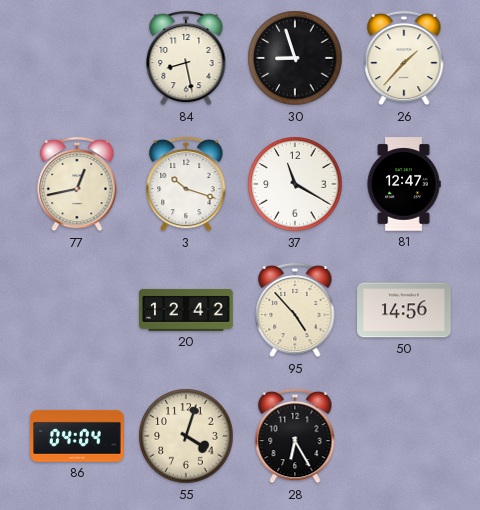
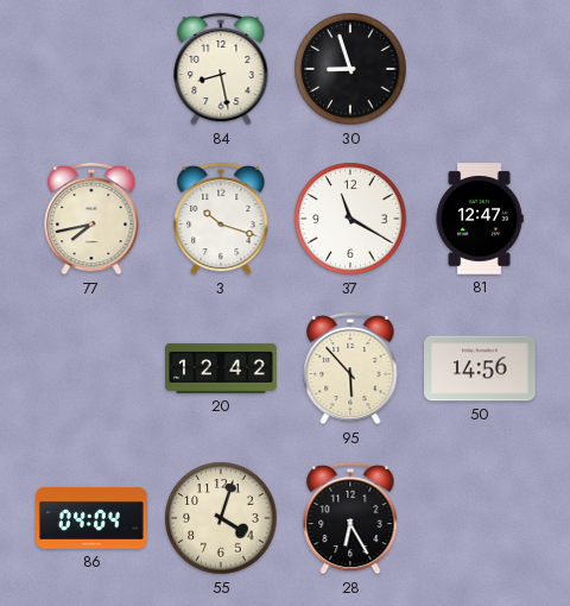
26: 1:37 -> none (404, 58)
77: 12:43 -> 7:43 (91, 219)
95: 4:53 -> 5:53 (350, 368)
